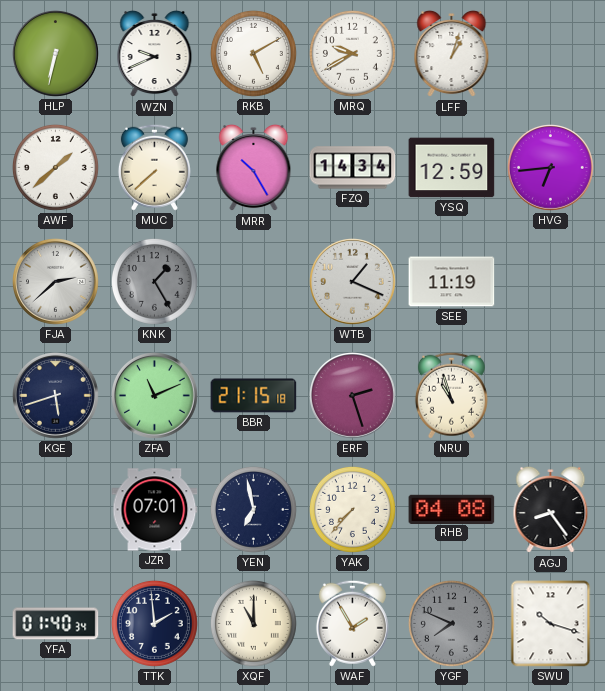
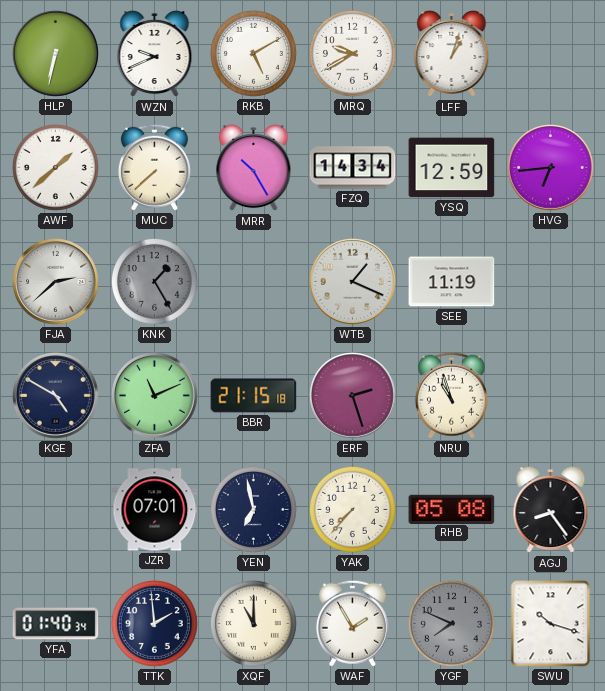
KGE: 5:42 -> 4:50 (56, 396)
RHB: 04:08 -> 05:08 (452, 509)
